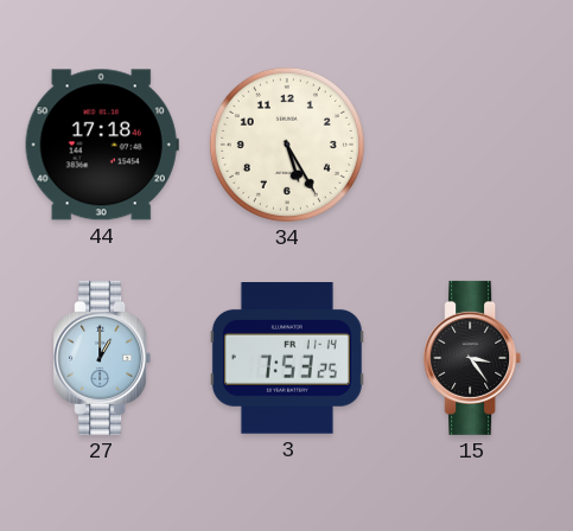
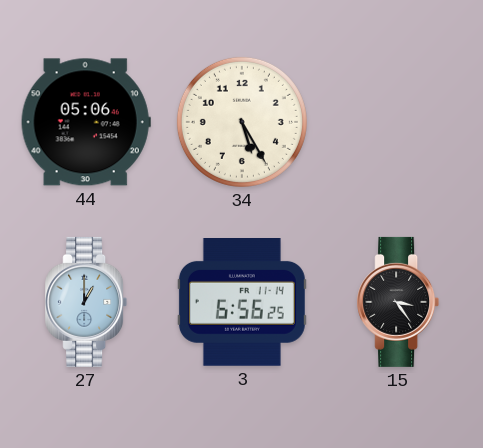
44: 17:18 -> 05:06 (86, 122)
3: 7:53 -> 6:56 (242, 303)
